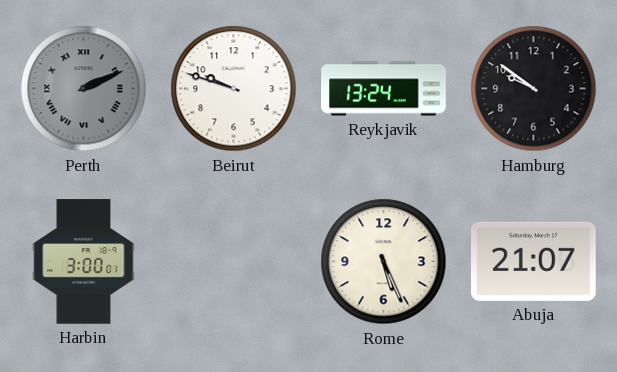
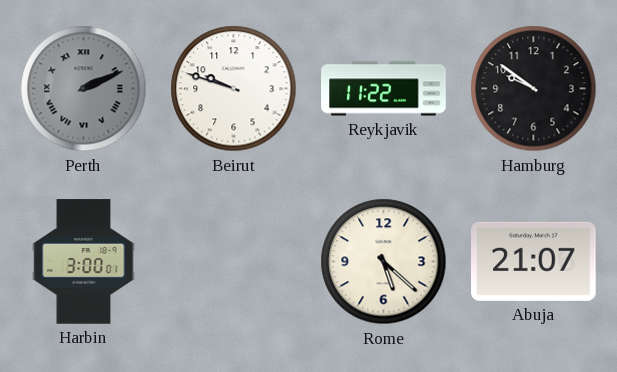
Reykjavik: 13:24 -> 11:22 (384, 89)
Rome: 5:26 -> 5:22 (384, 262)
